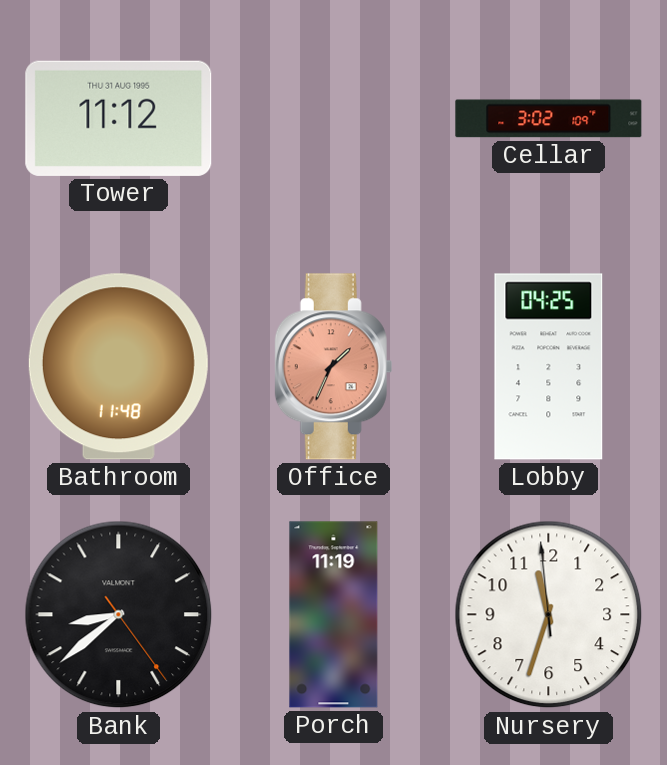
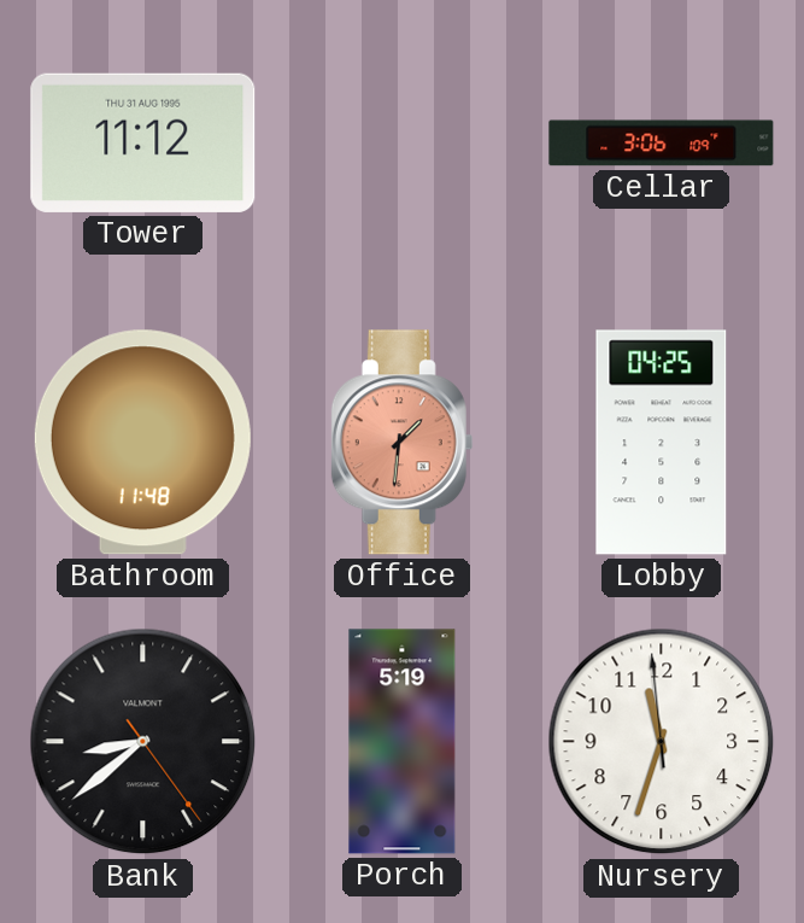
Cellar: 3:02 -> 3:06 (662, 144)
Office: 1:34 -> 1:31 (403, 443)
Porch: 11:19 -> 5:19 (403, 742)
